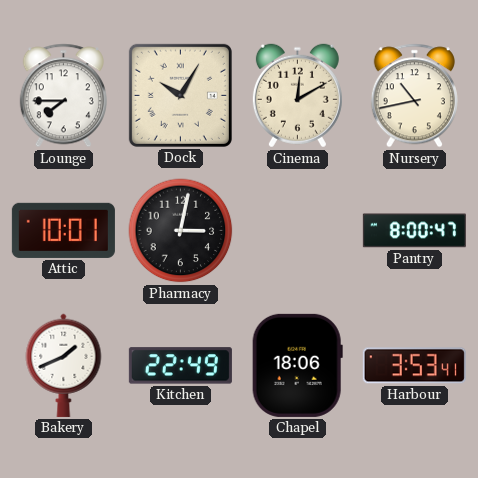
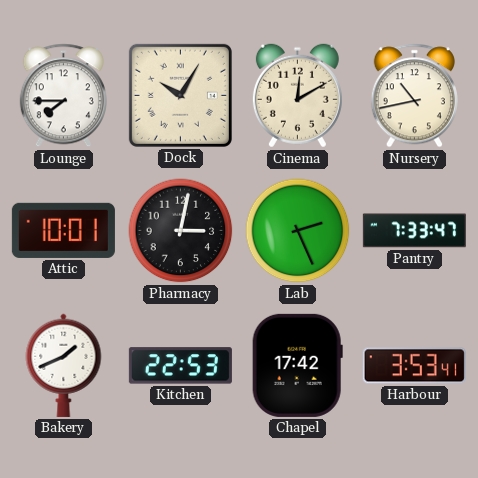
Lab: none -> 2:26 (298, 231)
Pantry: 8:00 -> 7:33 (414, 231)
Kitchen: 22:49 -> 22:53 (180, 366)
Chapel: 18:06 -> 17:42 (297, 365)
